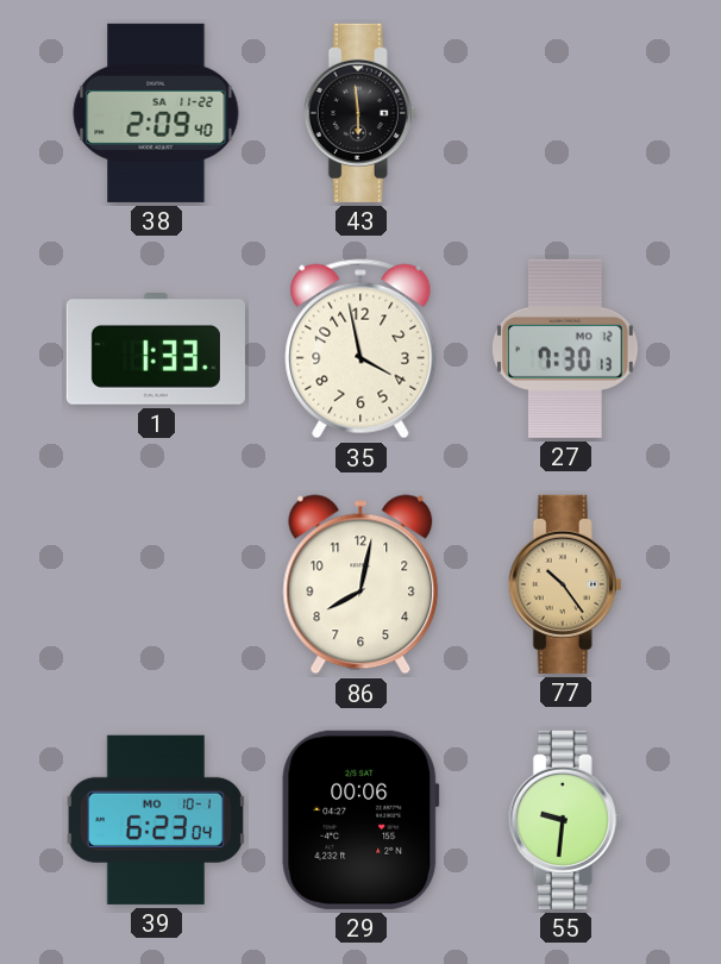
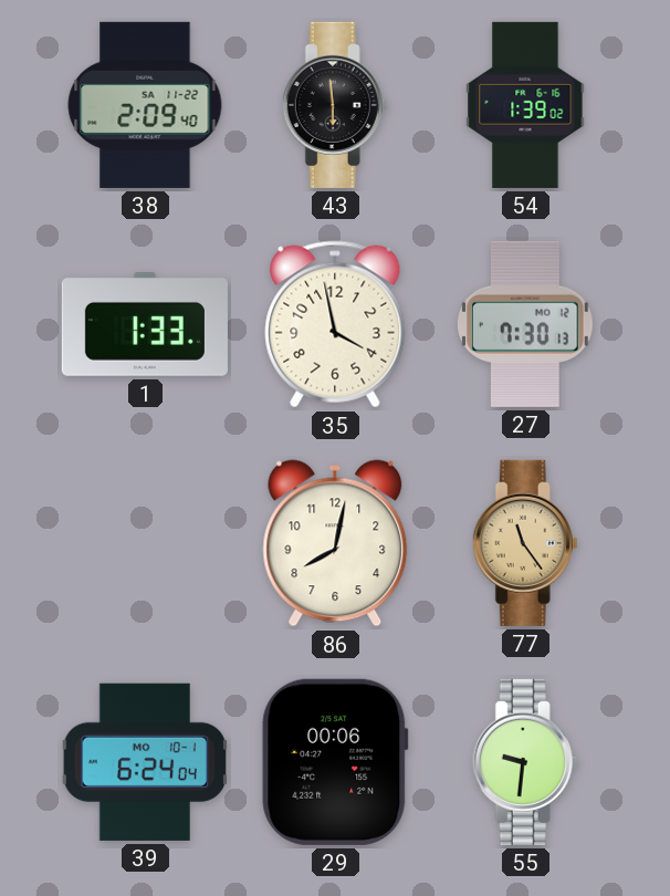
54: none -> 1:39 (525, 105)
77: 10:24 -> 11:24 (525, 543)
39: 6:23 -> 6:24 (145, 762)
